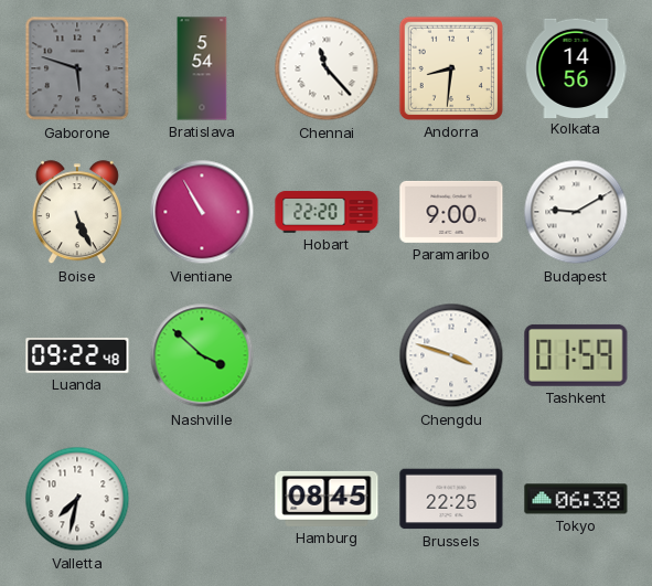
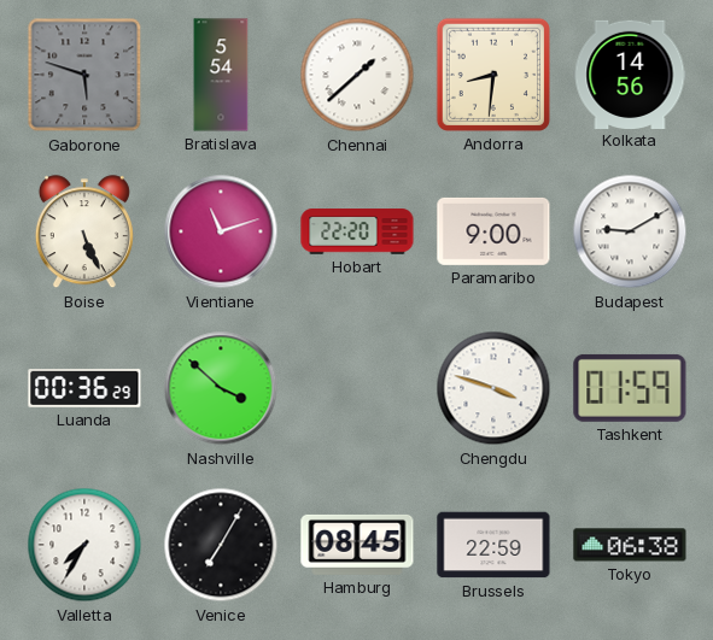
Chennai: 11:23 -> 1:38 (357, 75)
Vientiane: 10:55 -> 11:12 (221, 231)
Luanda: 09:22 -> 00:36 (84, 389)
Valletta: 7:32 -> 7:35 (84, 545)
Venice: none -> 7:05 (221, 545)
Brussels: 22:25 -> 22:59 (493, 545)
